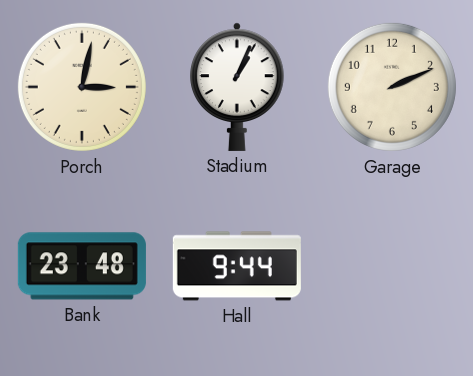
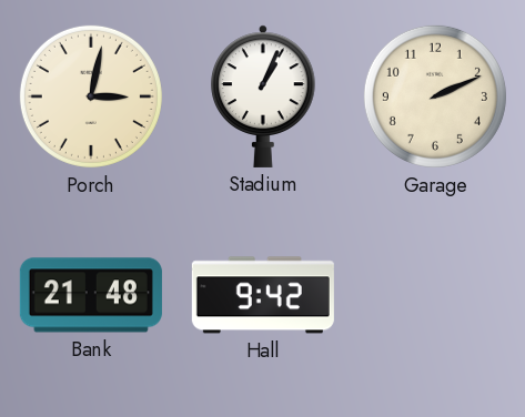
Bank: 23:48 -> 21:48 (91, 295)
Hall: 9:44 -> 9:42 (263, 295)
